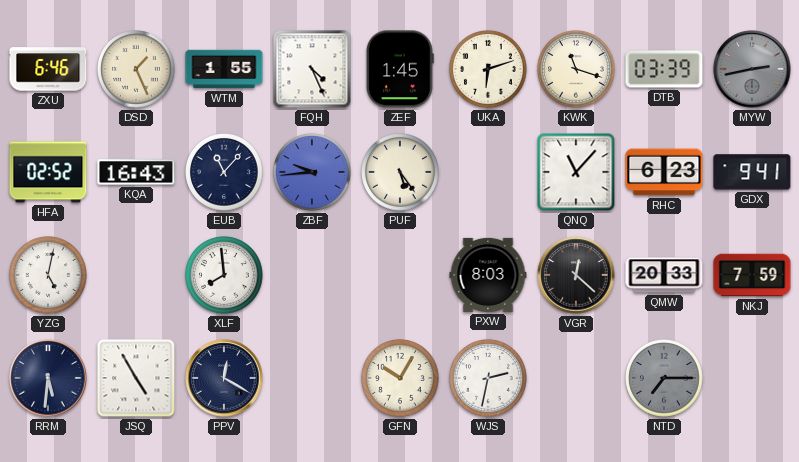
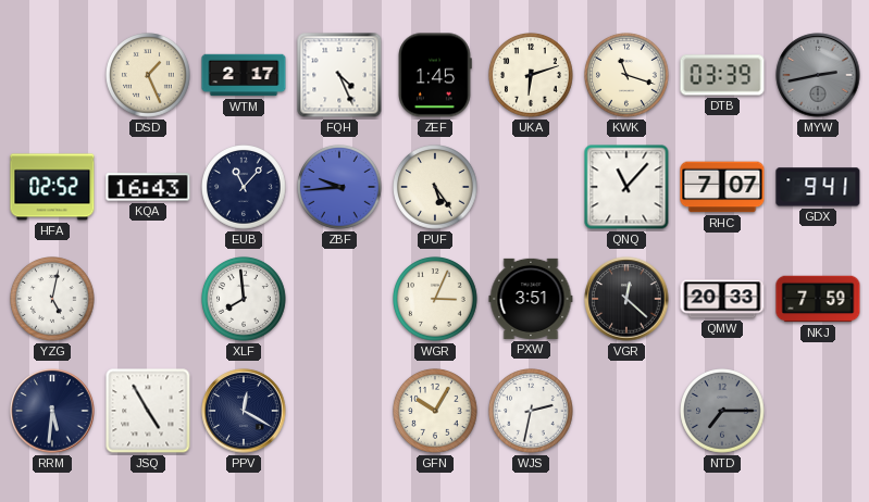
ZXU: 6:46 -> none (48, 69)
WTM: 1:55 -> 2:17 (244, 75)
RHC: 6:23 -> 7:07 (722, 187)
WGR: none -> 3:04 (436, 300)
PXW: 8:03 -> 3:51 (531, 299)
